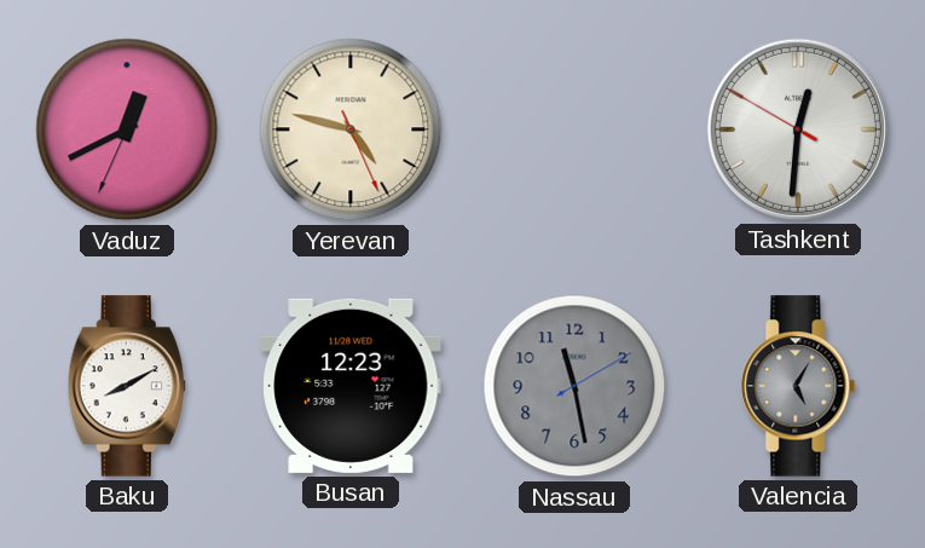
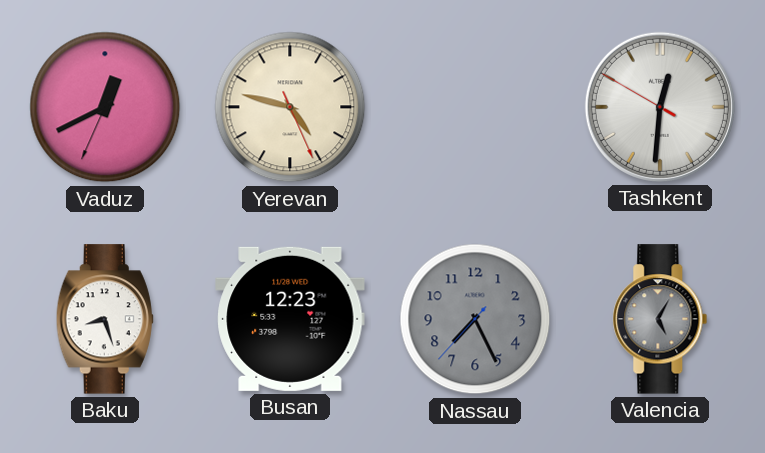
Baku: 8:10 -> 8:27 (105, 319)
Nassau: 11:28 -> 7:25 (475, 319)
